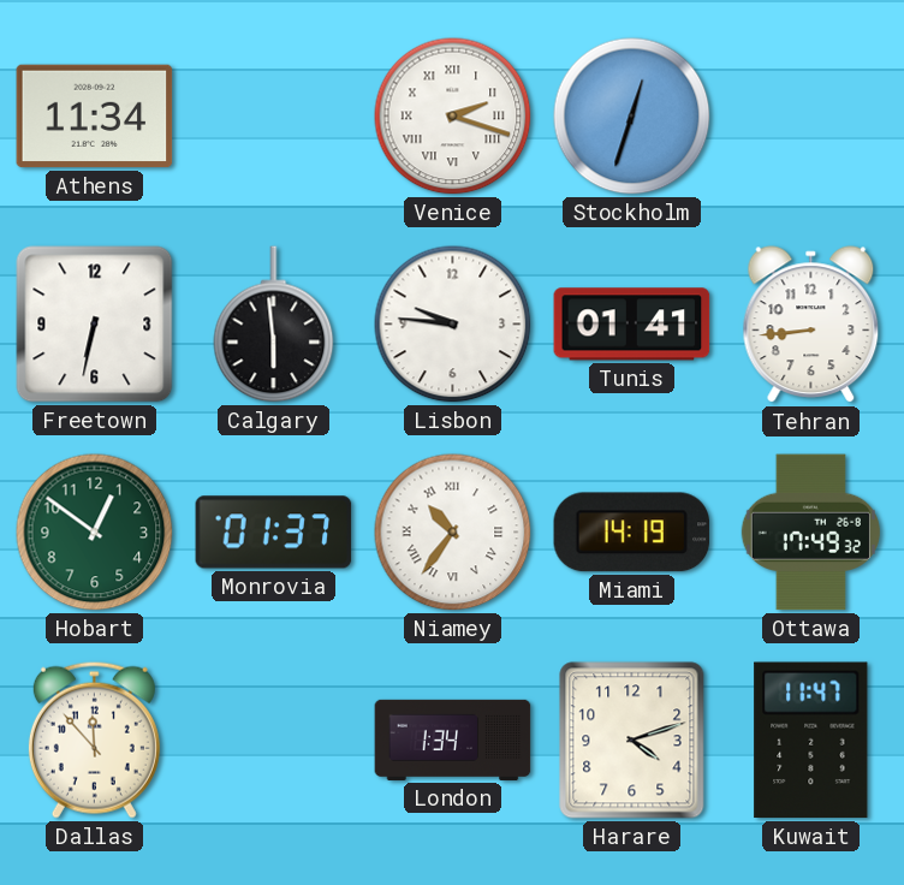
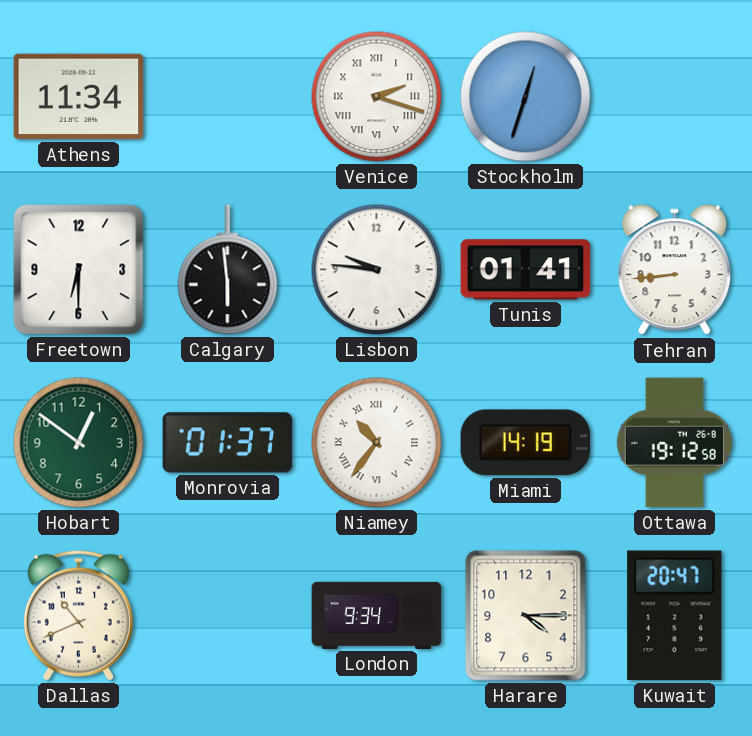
Freetown: 6:32 -> 6:30 (79, 270)
Ottawa: 17:49 -> 19:12 (674, 443)
Dallas: 11:53 -> 10:41 (78, 615)
London: 1:34 -> 9:34 (377, 615)
Harare: 4:12 -> 4:15 (526, 616)
Kuwait: 11:47 -> 20:47 (675, 616)
